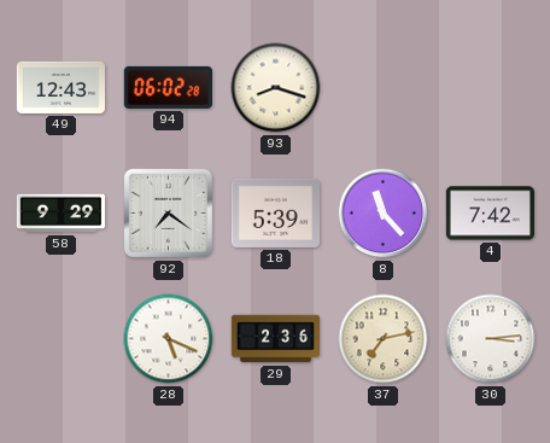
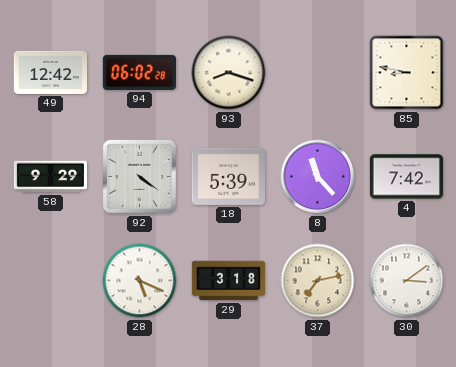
49: 12:43 -> 12:42 (50, 72)
85: none -> 8:47 (407, 73)
92: 7:21 -> 4:21 (139, 176)
29: 2:36 -> 3:18 (228, 281)
30: 3:14 -> 3:09 (407, 281)
